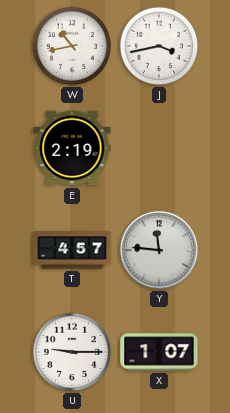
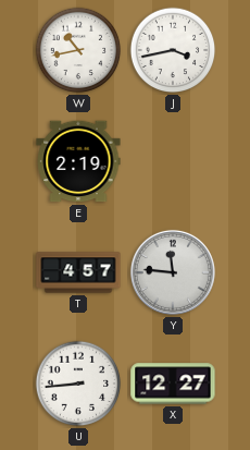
U: 9:15 -> 8:44 (78, 384)
X: 1:07 -> 12:27 (173, 384)
